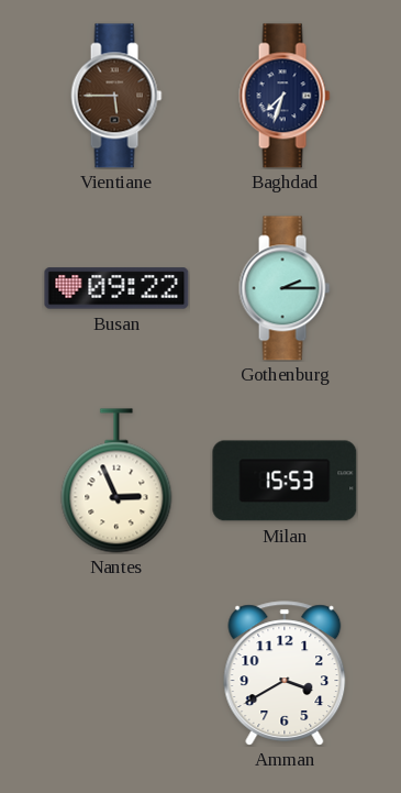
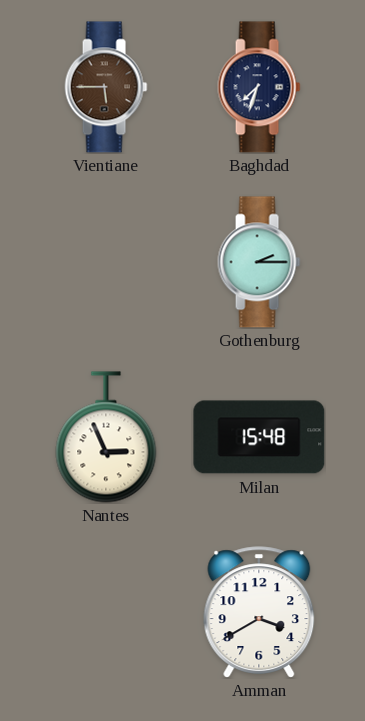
Busan: 09:22 -> none (116, 288)
Milan: 15:53 -> 15:48 (259, 437)
